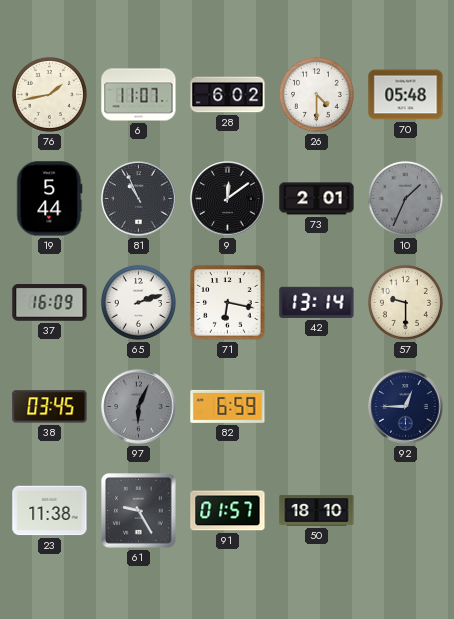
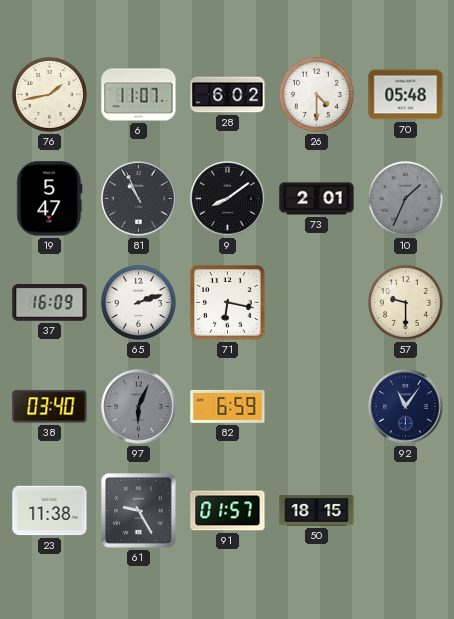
19: 5:44 -> 5:47 (50, 199)
9: 12:09 -> 8:09 (228, 199)
42: 13:14 -> none (317, 302)
38: 03:45 -> 03:40 (50, 407)
92: 12:45 -> 11:06 (406, 407)
50: 18:10 -> 18:15 (317, 511)
